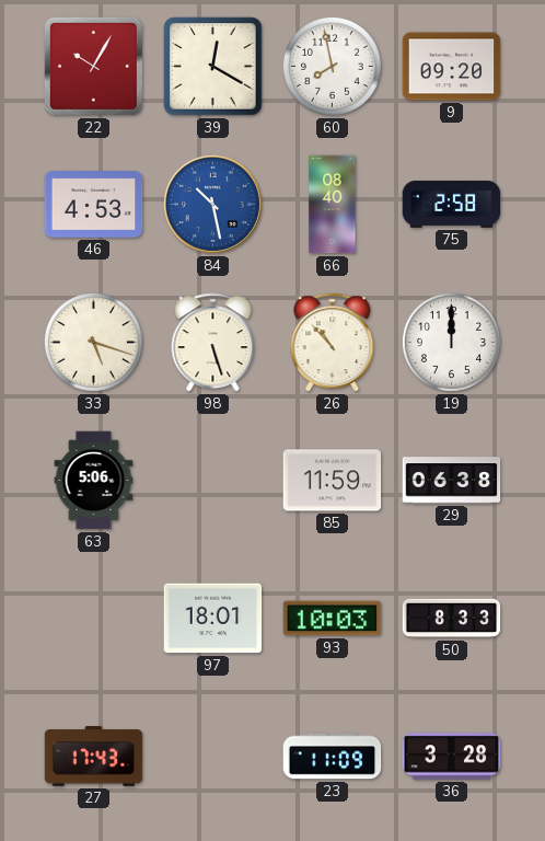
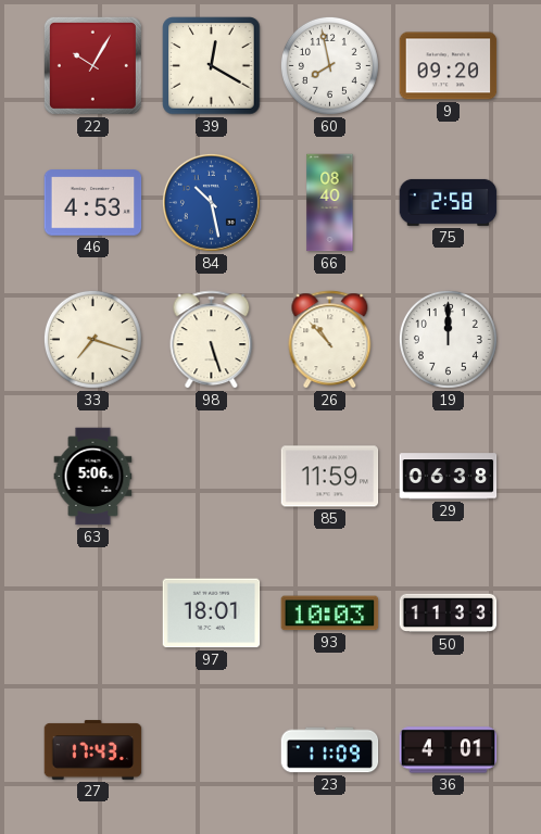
33: 5:18 -> 7:18 (92, 339)
50: 8:33 -> 11:33 (449, 614)
36: 3:28 -> 4:01 (449, 750)
